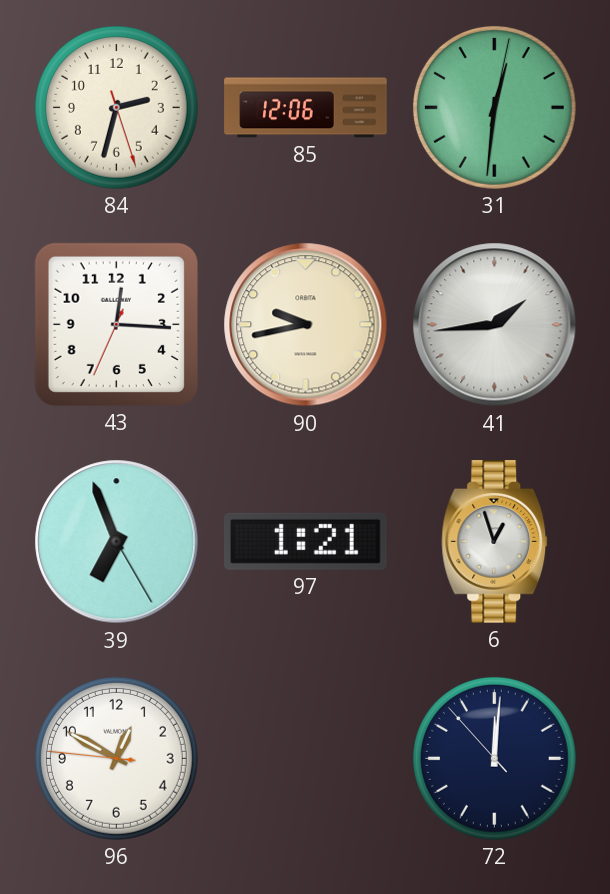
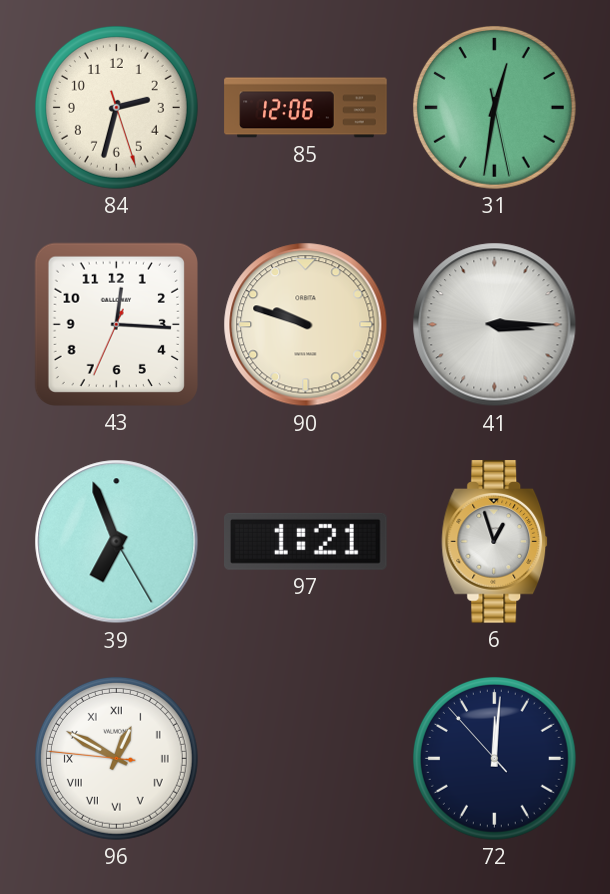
31: 12:31:02 -> 12:31:28 (494, 107)
90: 9:43 -> 9:48 (306, 325)
41: 1:44 -> 3:15 (495, 325)
96 numerals: Arabic -> Roman (116, 758)
